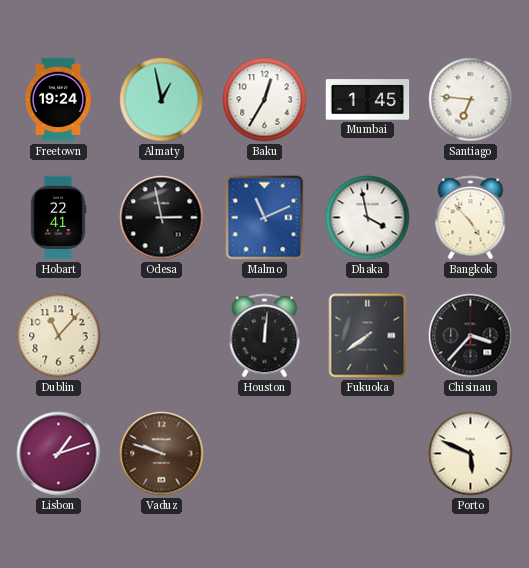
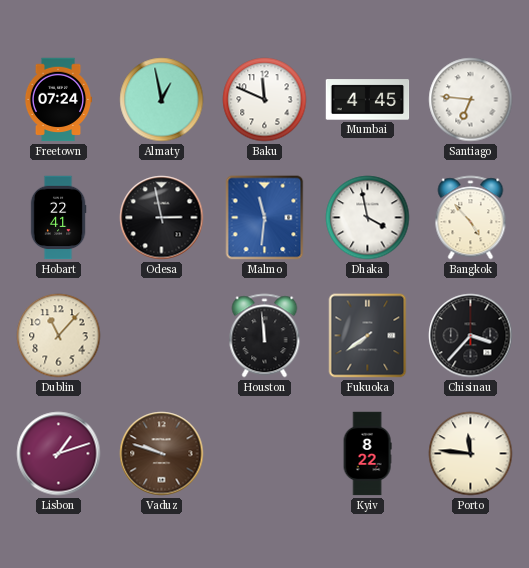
Freetown: 19:24 -> 07:24 (58, 100)
Baku: 12:35 -> 11:49 (265, 100)
Mumbai: 1:45 -> 4:45 (368, 100)
Malmo: 11:11 -> 11:31 (265, 218)
Houston: 12:01 -> 11:59 (265, 336)
Kyiv: none -> 8:22 (367, 454)
Porto: 5:49 -> 11:46 (471, 454)
